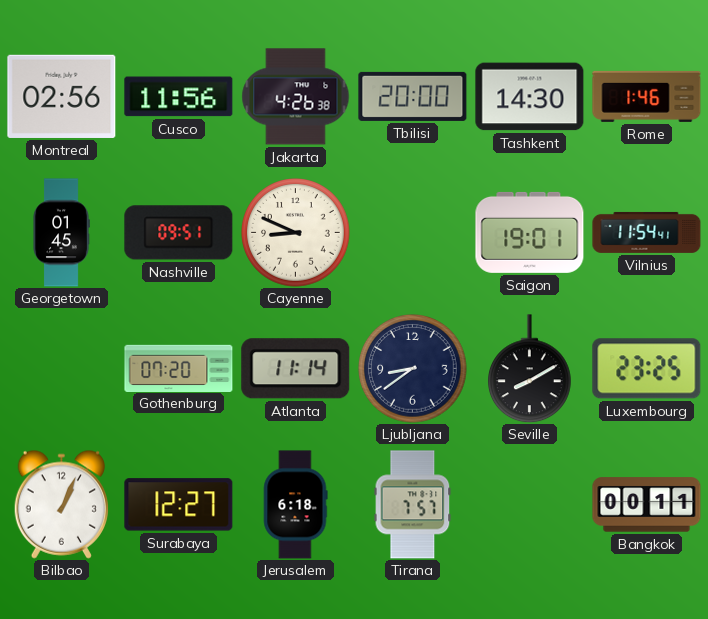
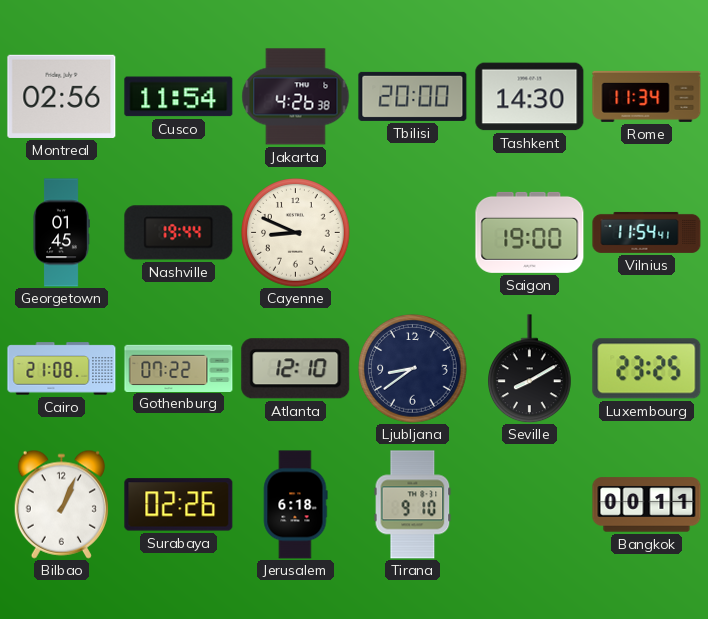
Cusco: 11:56 -> 11:54 (179, 97)
Rome: 1:46 -> 11:34 (647, 96)
Nashville: 09:51 -> 19:44 (179, 233)
Saigon: 19:01 -> 19:00 (530, 232)
Cairo: none -> 21:08 (62, 369)
Gothenburg: 07:20 -> 07:22 (179, 368)
Atlanta: 11:14 -> 12:10 (296, 369)
Surabaya: 12:27 -> 02:26 (179, 505)
Tirana: 7:57 -> 9:10 (413, 505)
